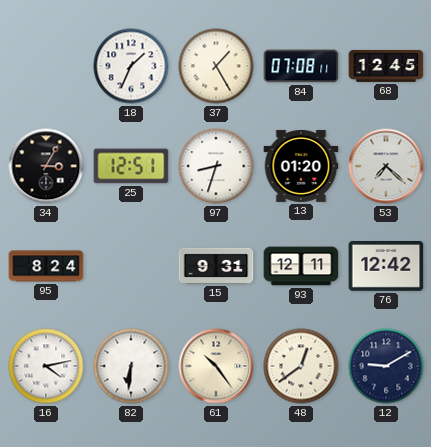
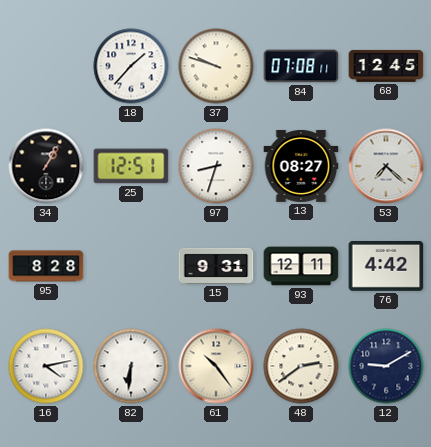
18: 1:34 -> 1:37 (131, 66)
37: 1:25 -> 9:48 (216, 66)
34: 3:05 -> 1:05 (46, 166)
13: 01:20 -> 08:27 (301, 166)
95: 8:24 -> 8:28 (46, 266)
76: 12:42 -> 4:42 (386, 266)
48: 12:39 -> 2:39 (301, 366)
